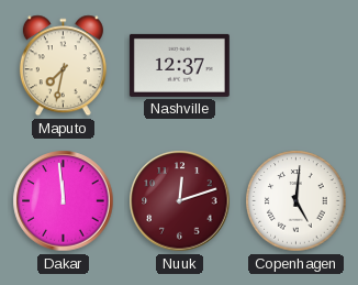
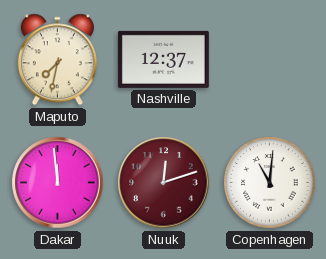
Copenhagen: 5:01 -> 11:01 (270, 183)
